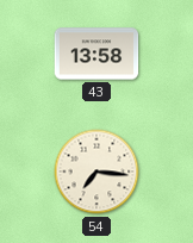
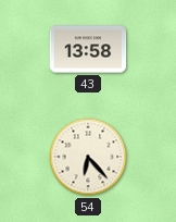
54: 7:16 -> 6:23 (88, 157)
